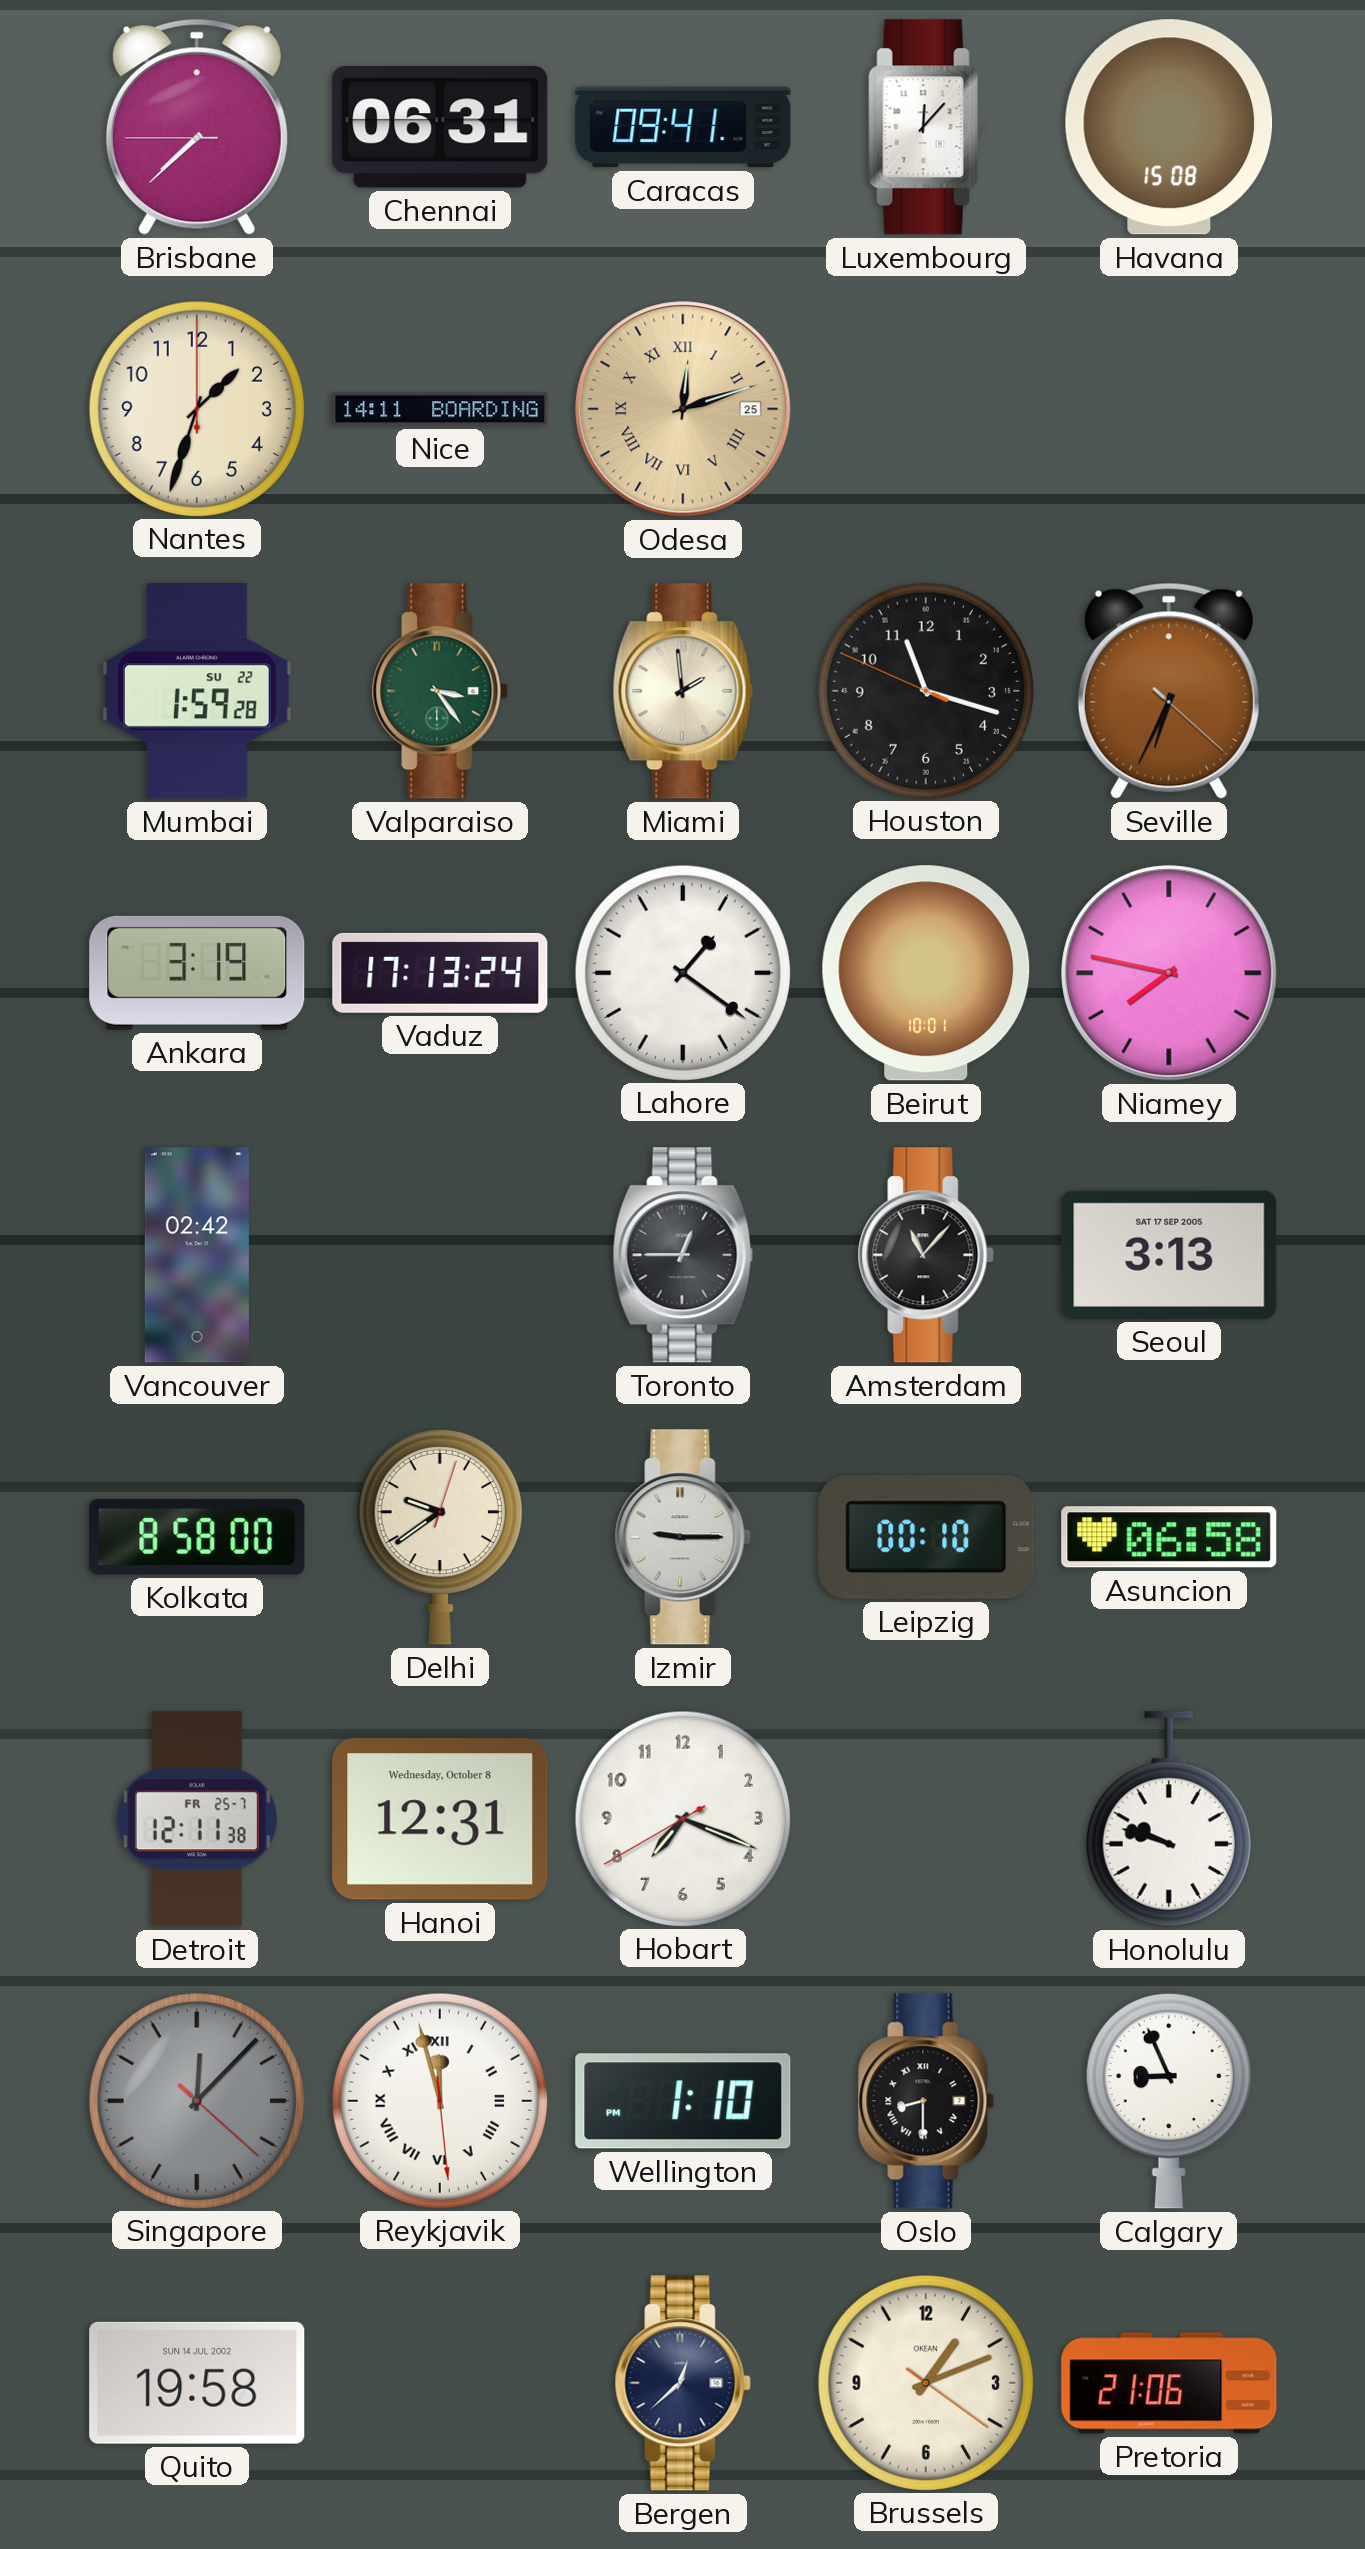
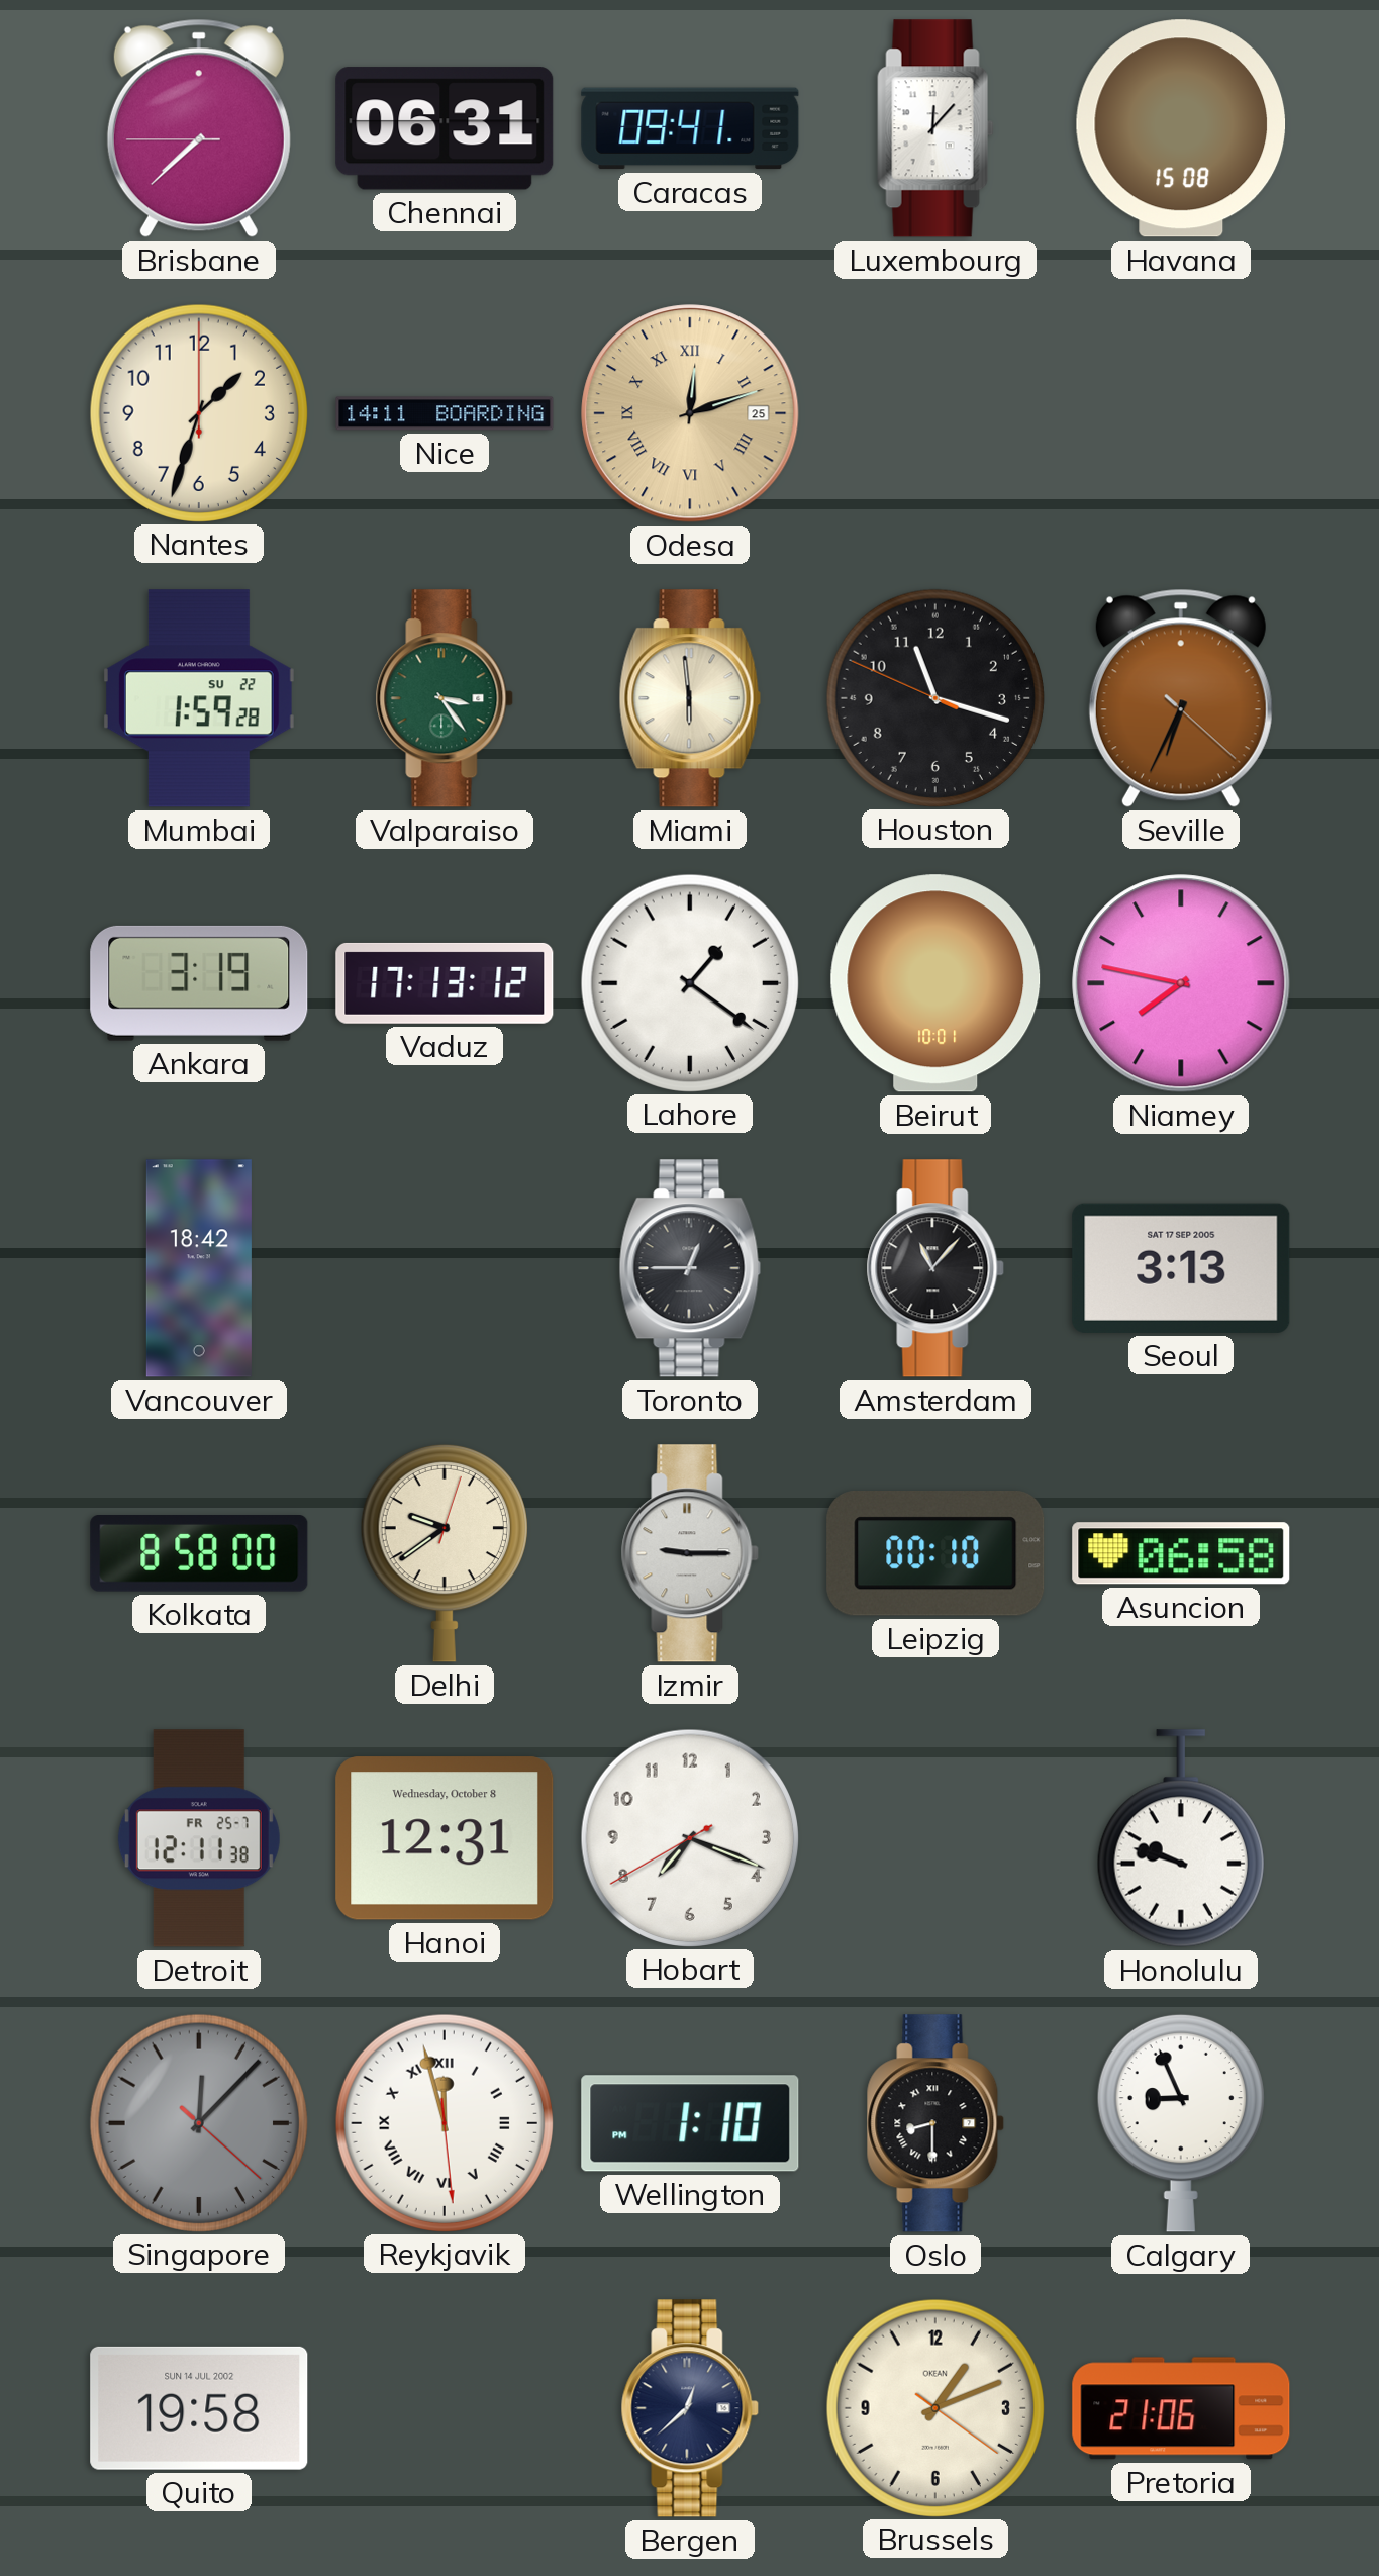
Miami: 1:59 -> 5:59 (690, 698)
Vaduz: 17:13:24 -> 17:13:12 (445, 983)
Vancouver: 02:42 -> 18:42 (199, 1268)
